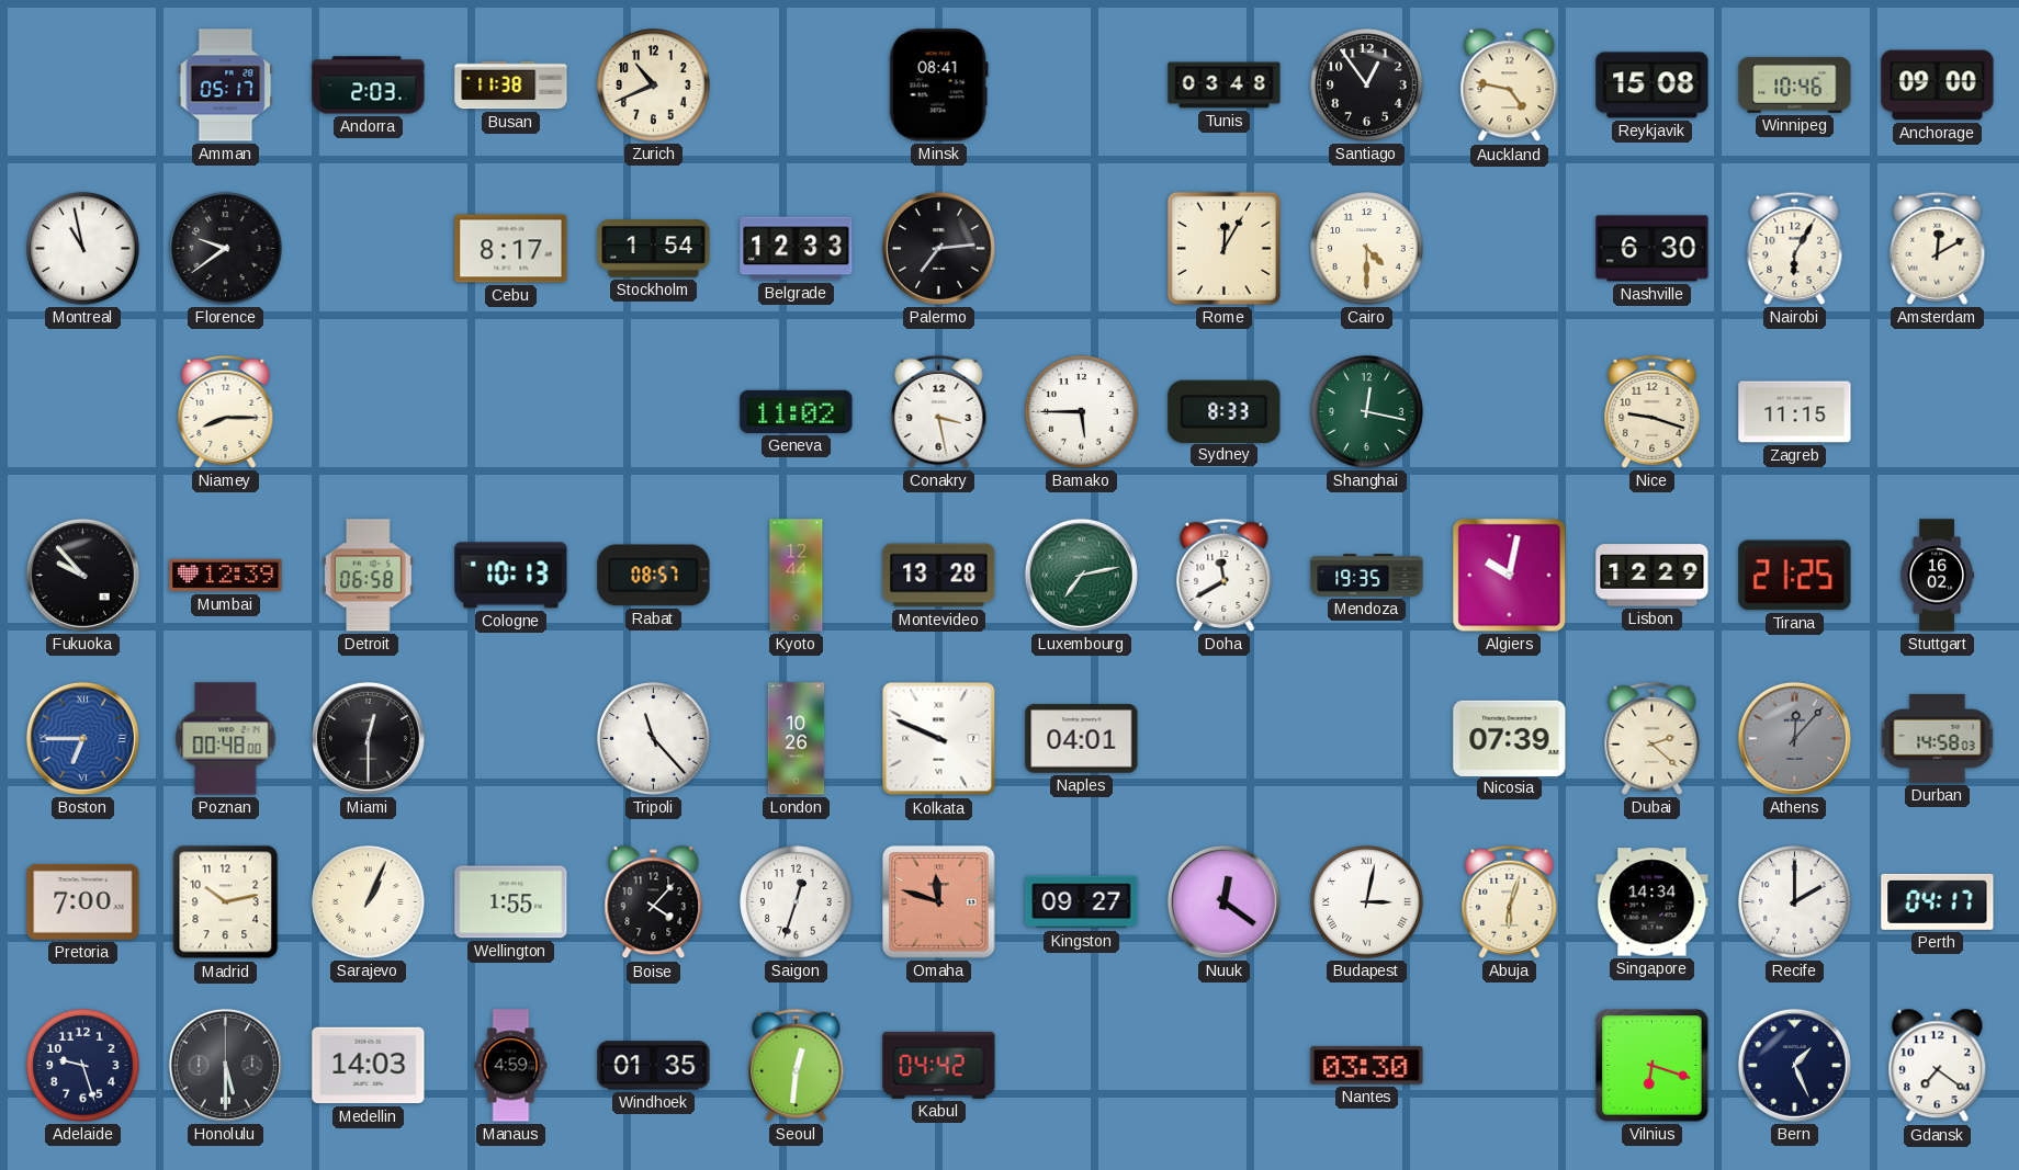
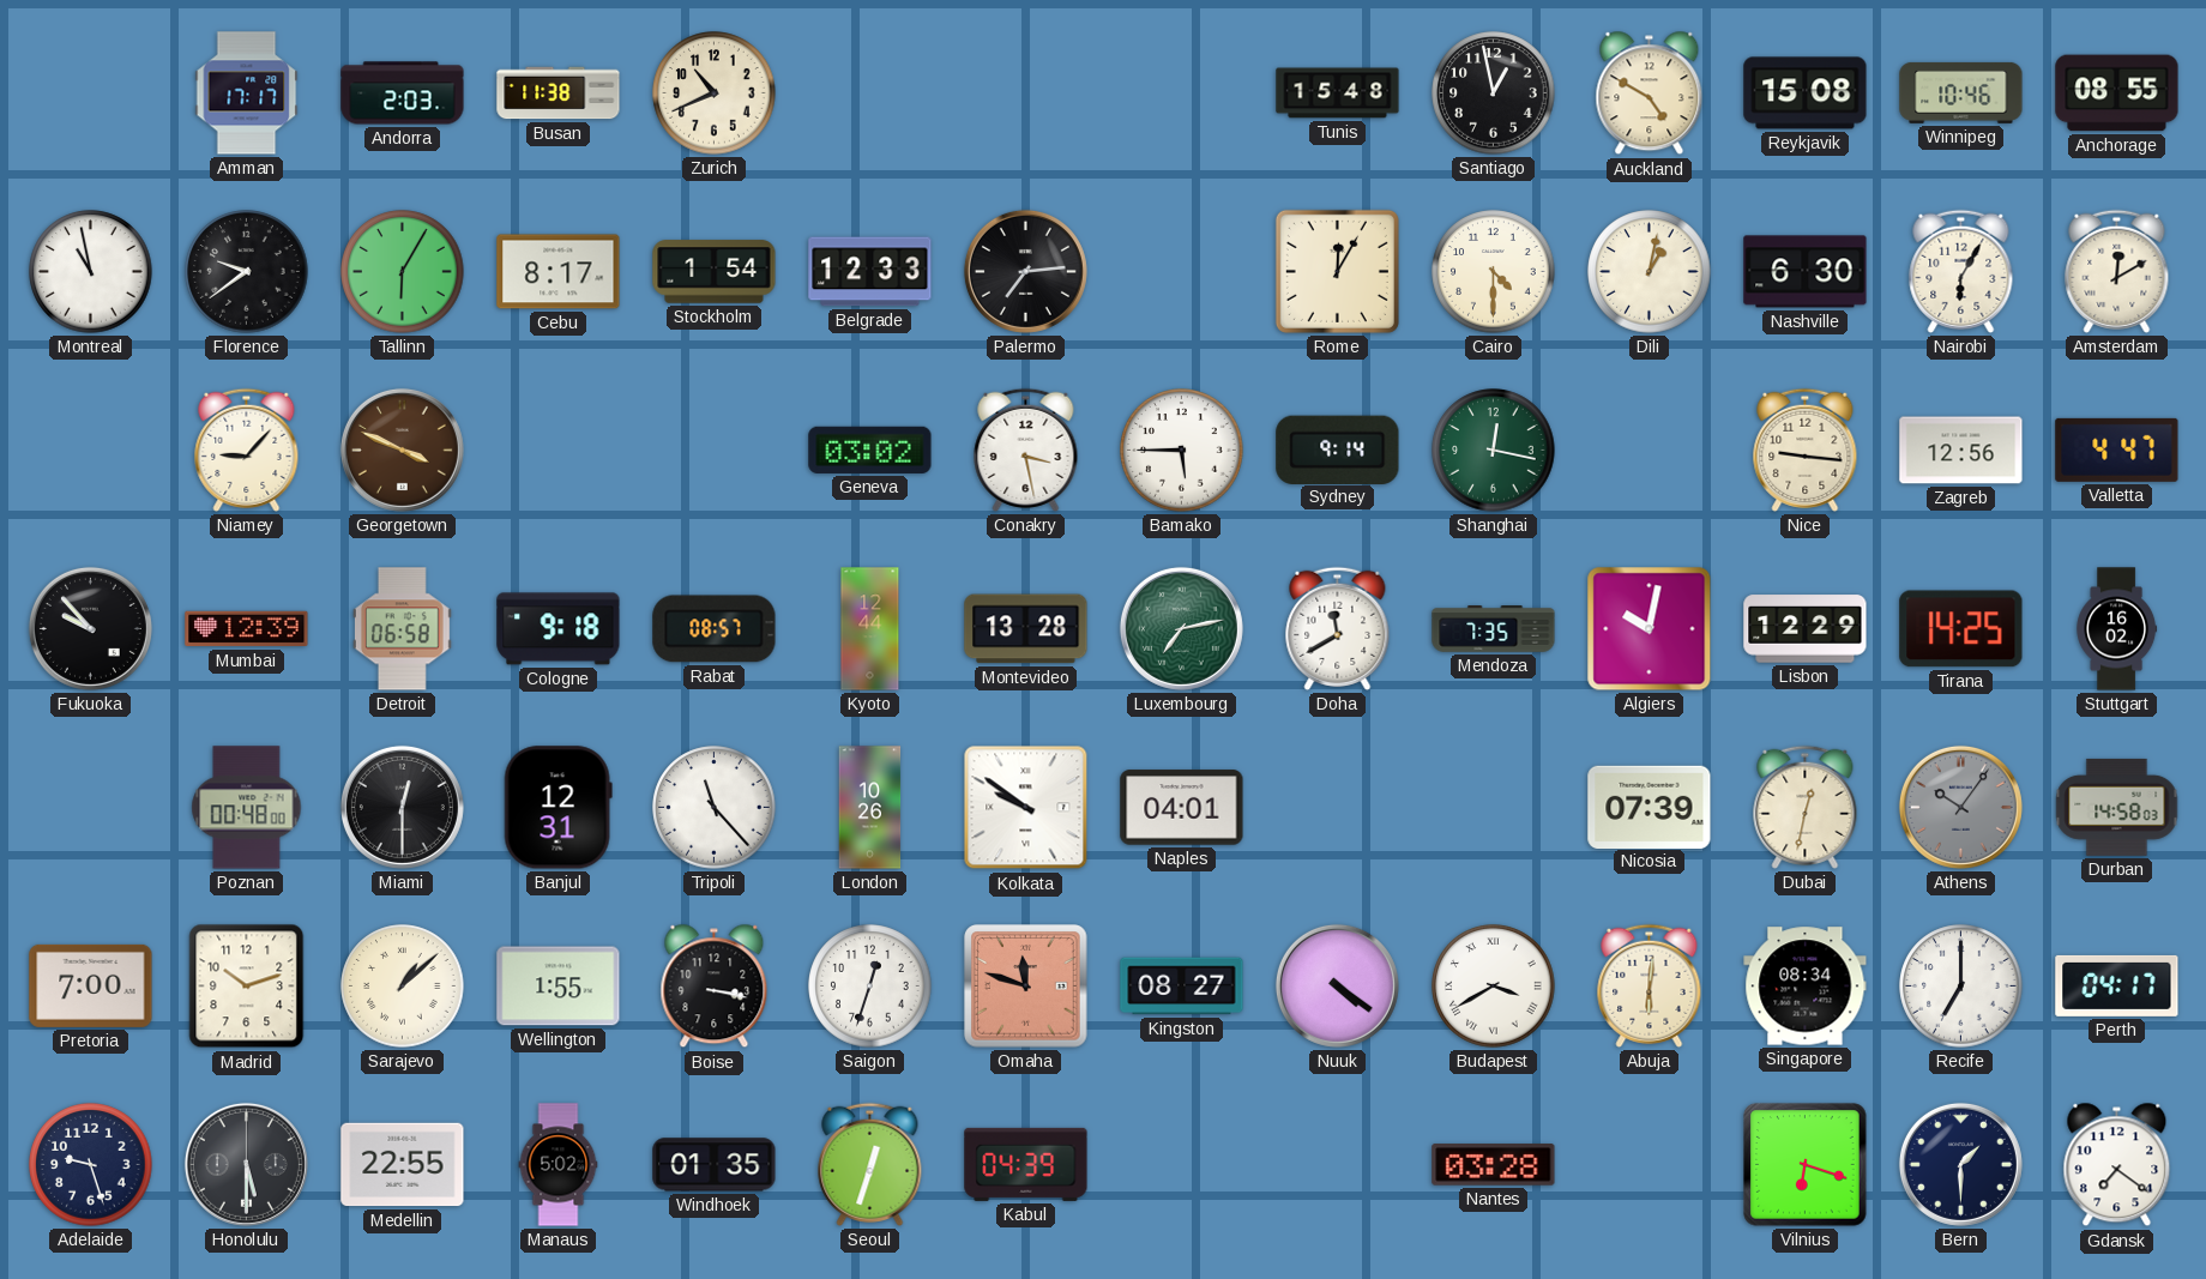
Amman: 05:17 -> 17:17 (247, 93)
Minsk: 08:41 -> none (938, 86)
Tunis: 03:48 -> 15:48 (1338, 93)
Santiago: 12:54 -> 12:58 (1494, 93)
Auckland: 4:47 -> 4:50 (1650, 93)
Anchorage: 09:00 -> 08:55 (2117, 93)
Tallinn: none -> 6:05 (403, 272)
Dili: none -> 1:02 (1650, 272)
Niamey: 8:15 -> 9:07 (247, 450)
Georgetown: none -> 3:49 (402, 450)
Geneva: 11:02 -> 03:02 (870, 450)
Sydney: 8:33 -> 9:14 (1338, 450)
Nice: 9:18 -> 9:16 (1806, 450)
Zagreb: 11:15 -> 12:56 (1961, 451)
Valletta: none -> 4:47 (2117, 450)
Cologne: 10:13 -> 9:18 (559, 629)
Mendoza: 19:35 -> 7:35 (1494, 629)
Tirana: 21:25 -> 14:25 (1961, 629)
Boston: 6:45 -> none (82, 738)
Banjul: none -> 12:31 (557, 808)
Kolkata: 9:49 -> 9:51 (1026, 808)
Dubai: 2:22 -> 12:32 (1806, 807)
Athens: 12:07 -> 10:06 (1960, 807)
Madrid: 10:13 -> 10:12 (247, 987)
Sarajevo: 1:04 -> 1:08 (403, 987)
Boise: 4:07 -> 3:17 (715, 987)
Kingston: 09:27 -> 08:27 (1182, 987)
Nuuk: 12:21 -> 4:21 (1337, 985)
Budapest: 3:02 -> 3:40 (1494, 987)
Abuja: 6:03 -> 6:01 (1650, 985)
Singapore: 14:34 -> 08:34 (1806, 987)
Recife: 2:00 -> 7:00 (1961, 987)
Medellin: 14:03 -> 22:55 (403, 1165)
Manaus: 4:59 -> 5:02 (559, 1165)
Seoul: 12:31 -> 12:33 (870, 1164)
Kabul: 04:42 -> 04:39 (1026, 1164)
Nantes: 03:30 -> 03:28 (1494, 1165)
Bern: 1:26 -> 1:30 (1960, 1164)
